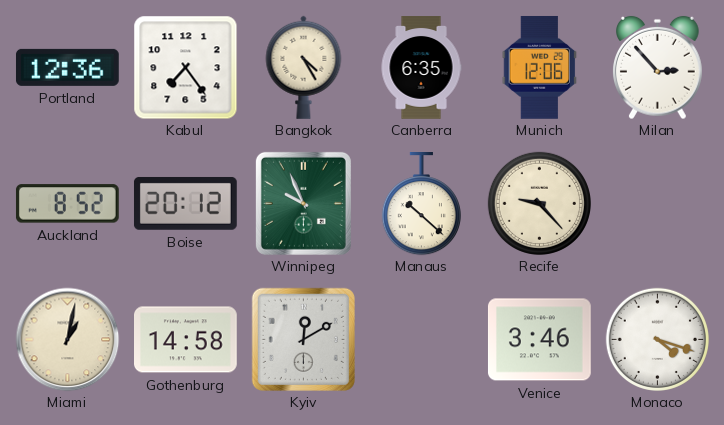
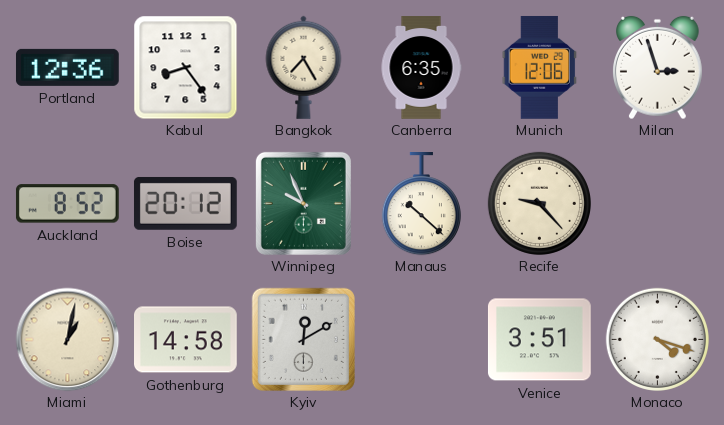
Kabul: 7:24 -> 8:24 (185, 67)
Bangkok: 4:25 -> 7:25 (304, 67)
Milan: 2:53 -> 2:57 (658, 67)
Venice: 3:46 -> 3:51 (539, 340)
